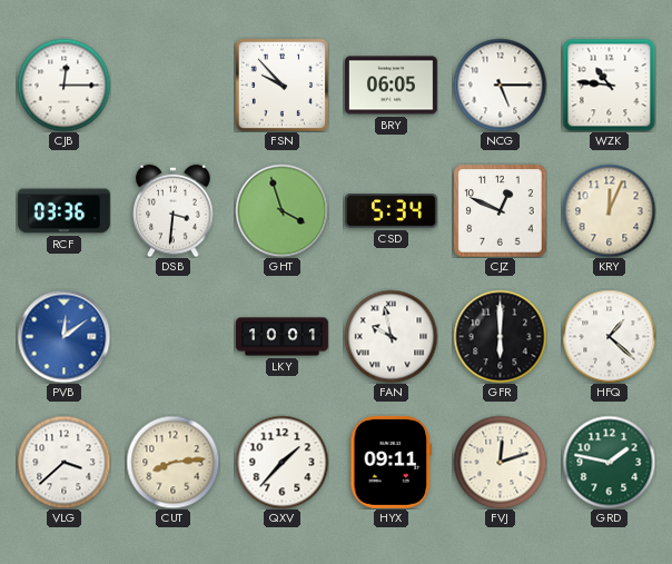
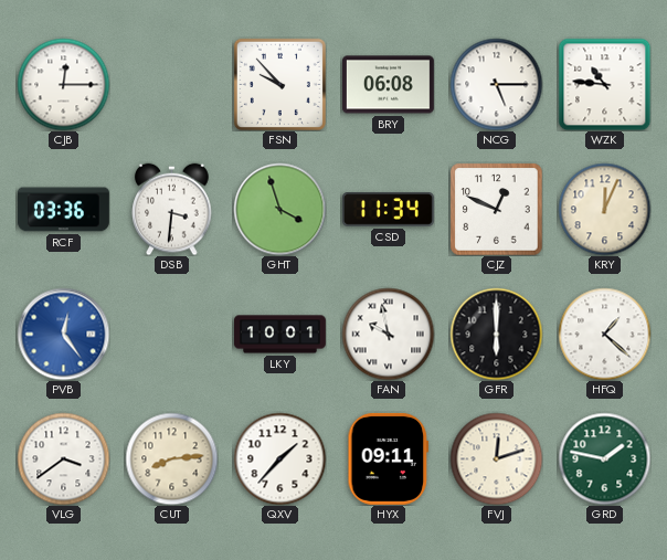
BRY: 06:05 -> 06:08 (388, 85)
CSD: 5:34 -> 11:34 (388, 210)
PVB: 12:09 -> 12:24 (63, 334)
VLG: 3:38 -> 3:39 (63, 458)
